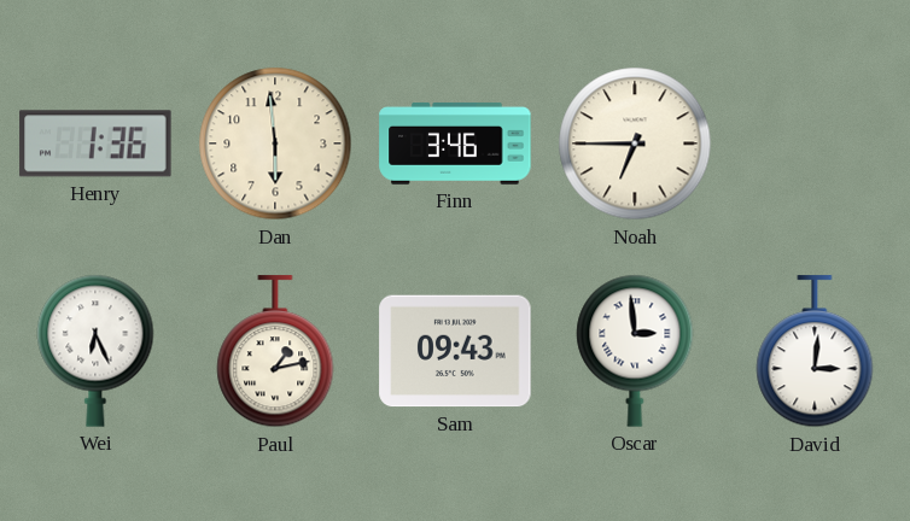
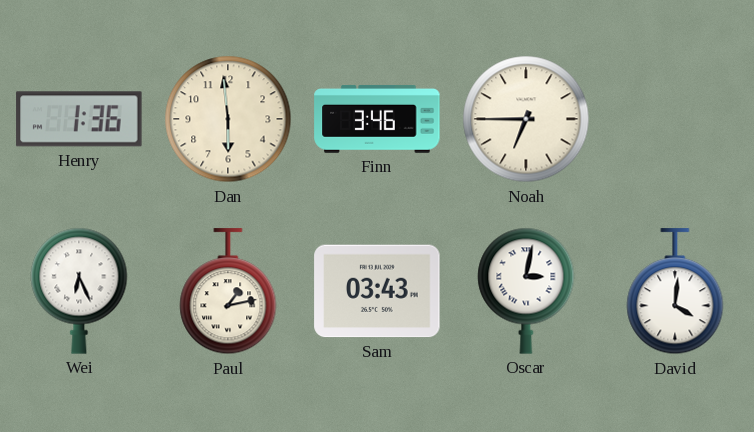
Sam: 09:43 -> 03:43 (377, 291)
Oscar: 2:59 -> 3:02 (526, 291)
David: 3:01 -> 4:01 (675, 292)
